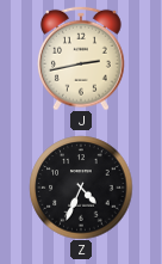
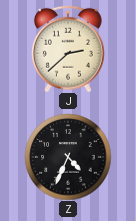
J: 2:43 -> 2:38 (68, 49)
